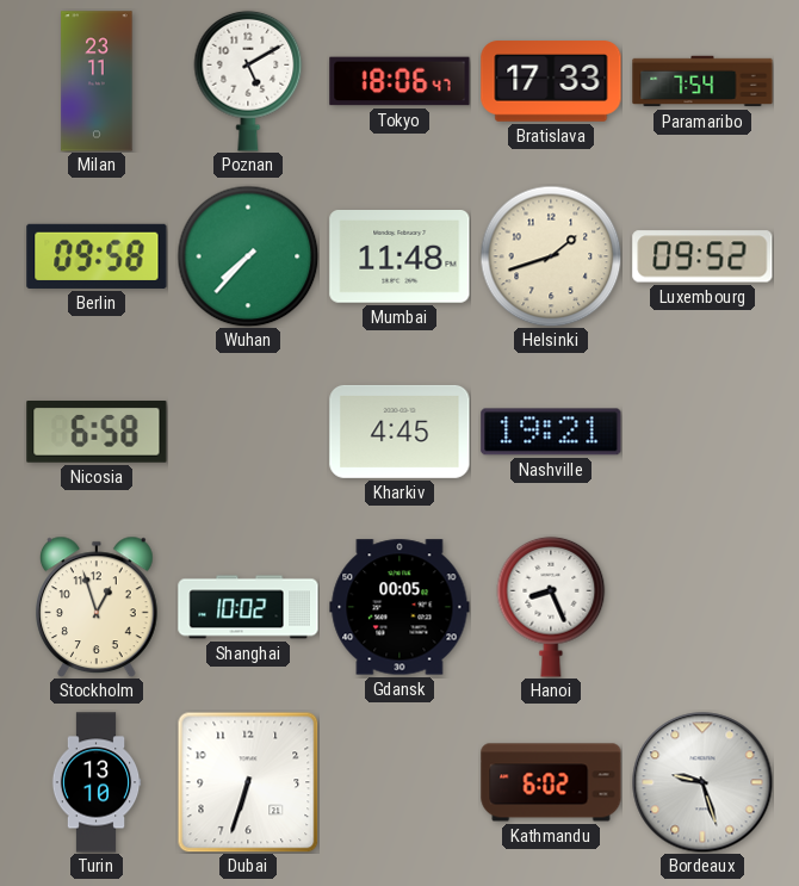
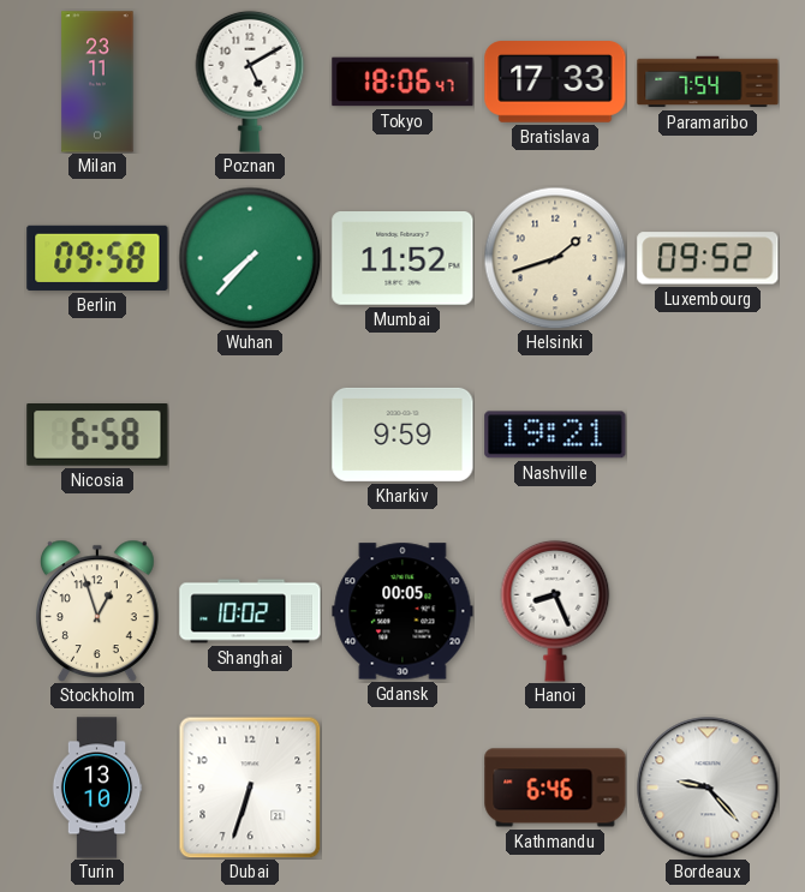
Mumbai: 11:48 -> 11:52 (402, 259)
Kharkiv: 4:45 -> 9:59 (402, 435)
Kathmandu: 6:02 -> 6:46 (555, 788)
Bordeaux: 9:27 -> 9:23 (708, 788)
